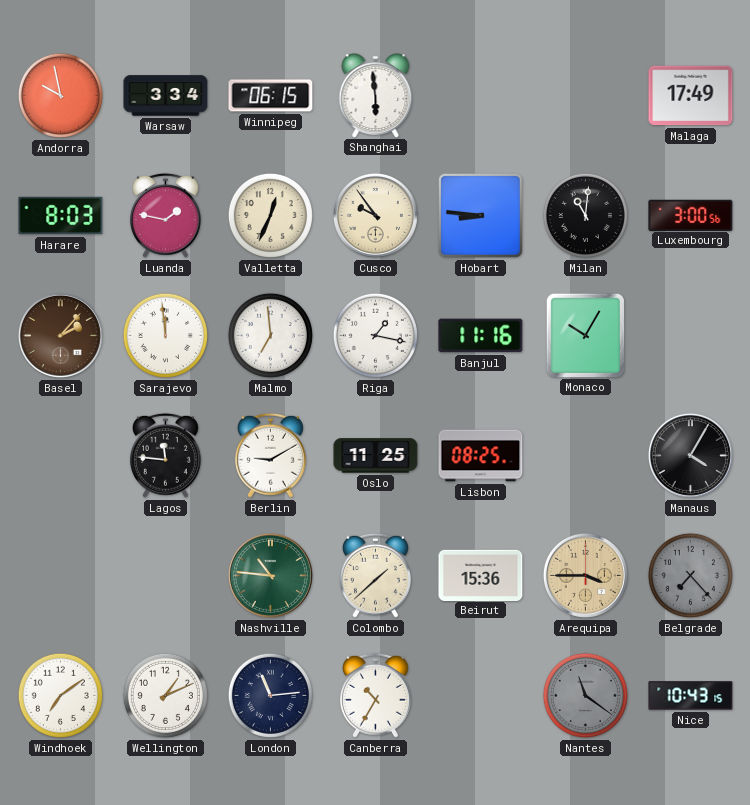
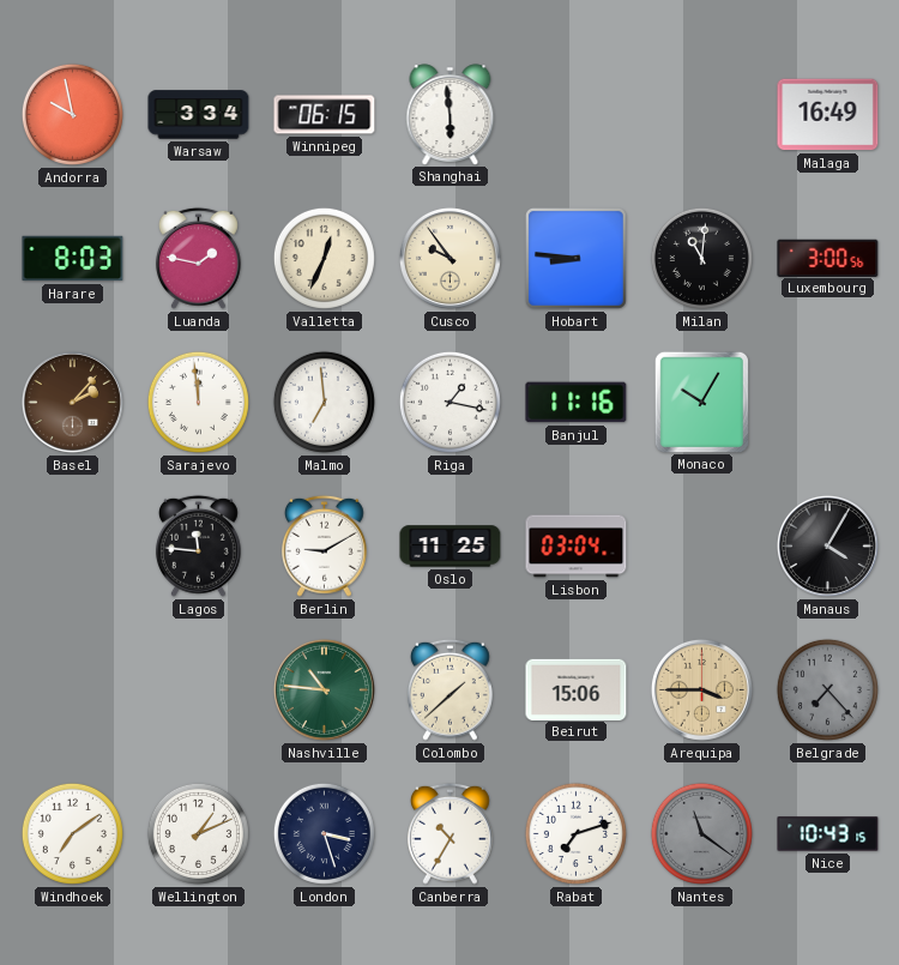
Malaga: 17:49 -> 16:49 (828, 115)
Lisbon: 08:25 -> 03:04 (577, 547)
Beirut: 15:36 -> 15:06 (577, 689)
London: 11:14 -> 3:27 (324, 833)
Rabat: none -> 7:12 (575, 833)
